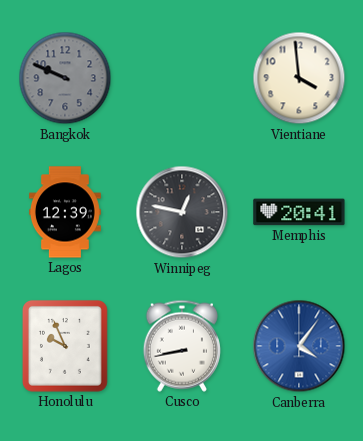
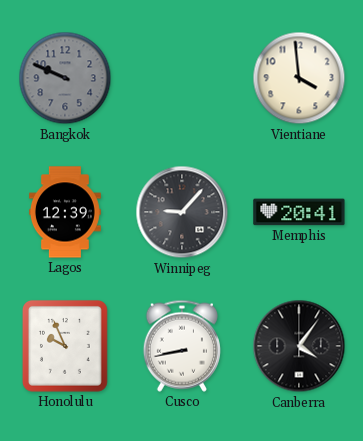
Winnipeg: 12:47 -> 9:07 (182, 212)
Canberra dial: blue -> black (299, 346)
